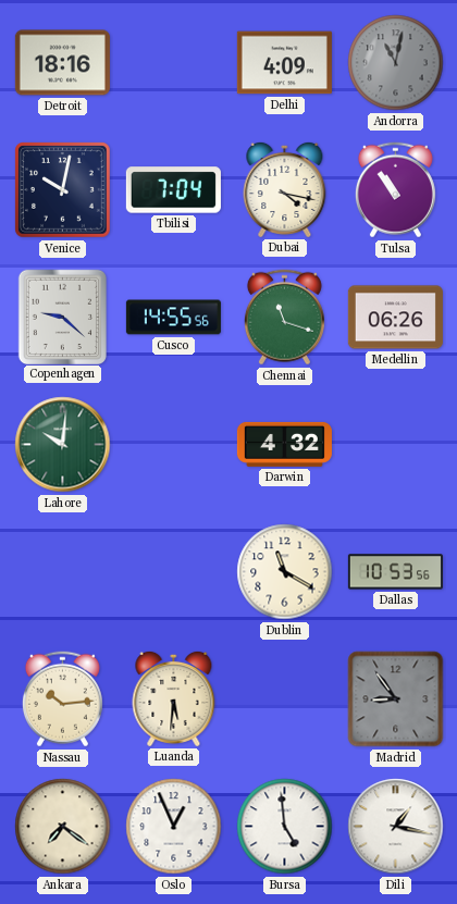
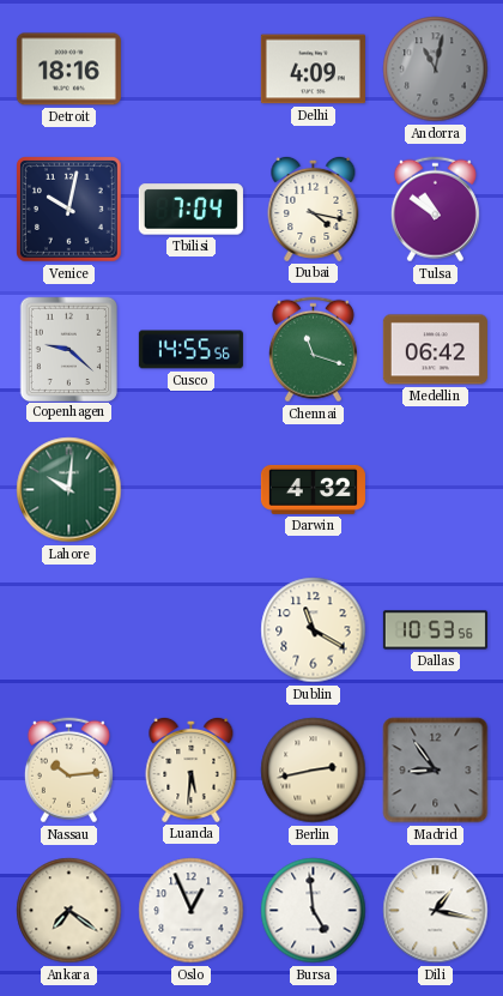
Tulsa: 10:54 -> 10:51 (435, 210)
Medellin: 06:26 -> 06:42 (435, 350)
Berlin: none -> 2:43 (314, 771)
